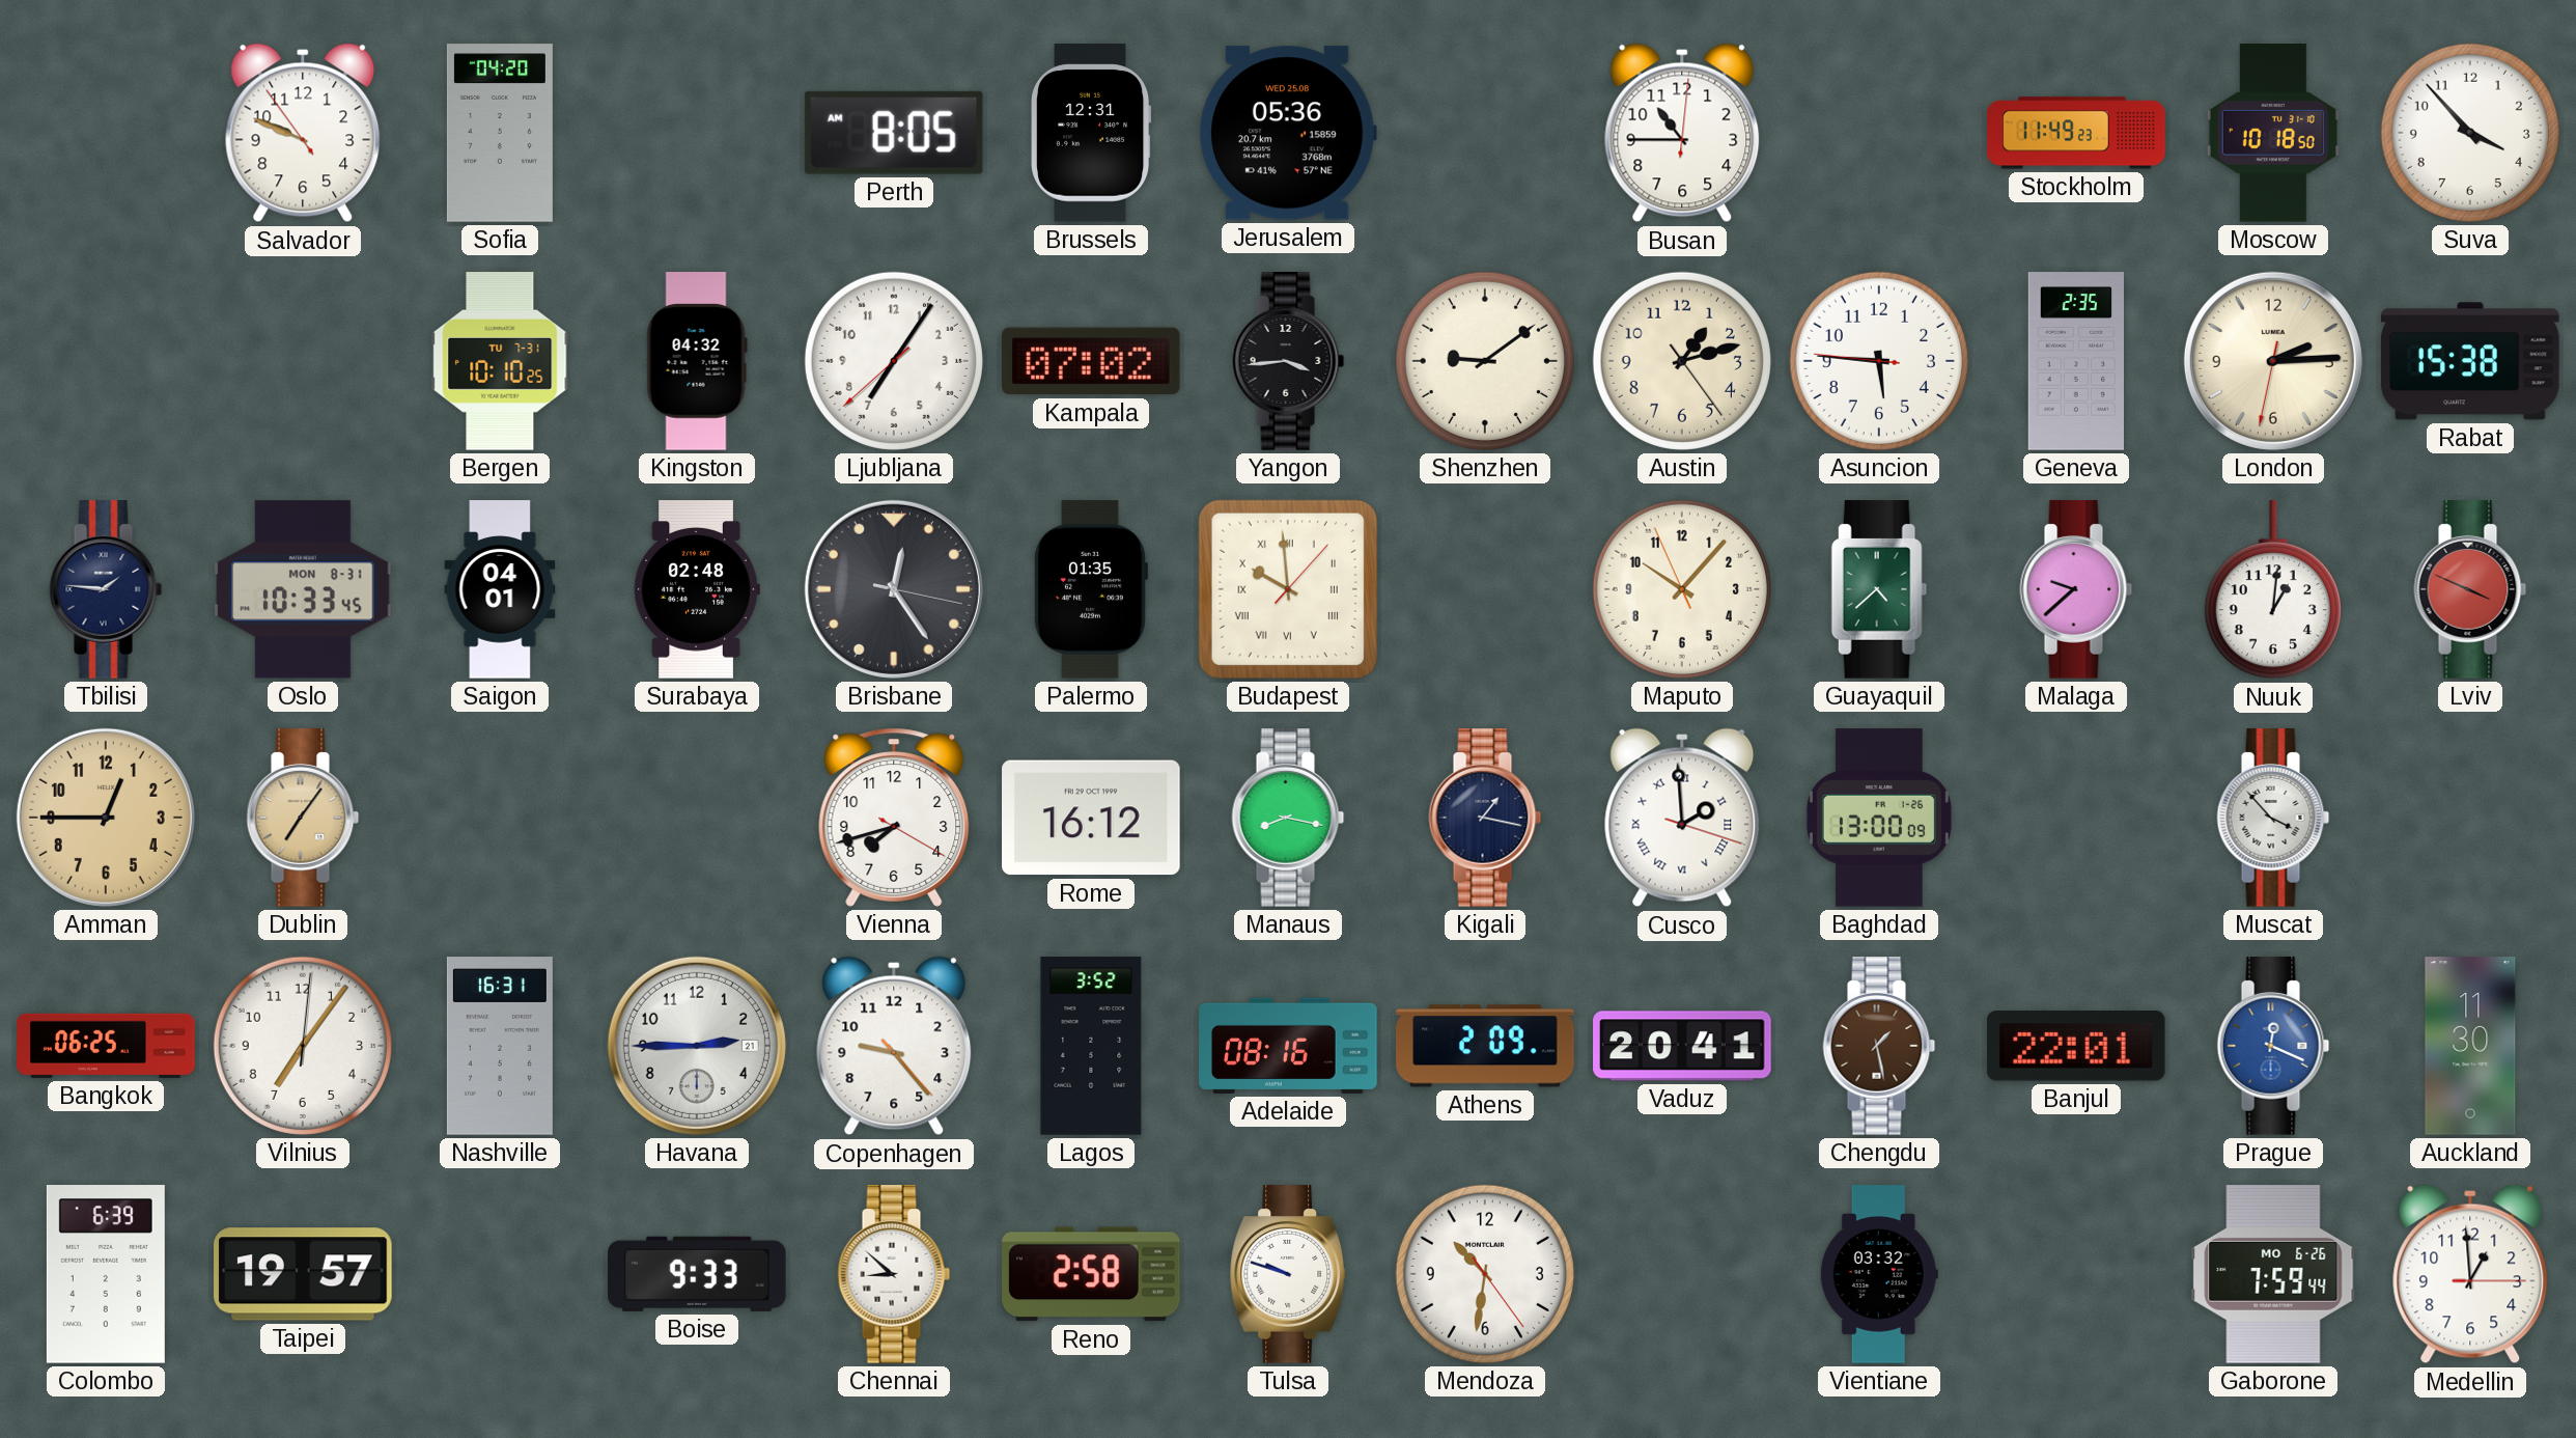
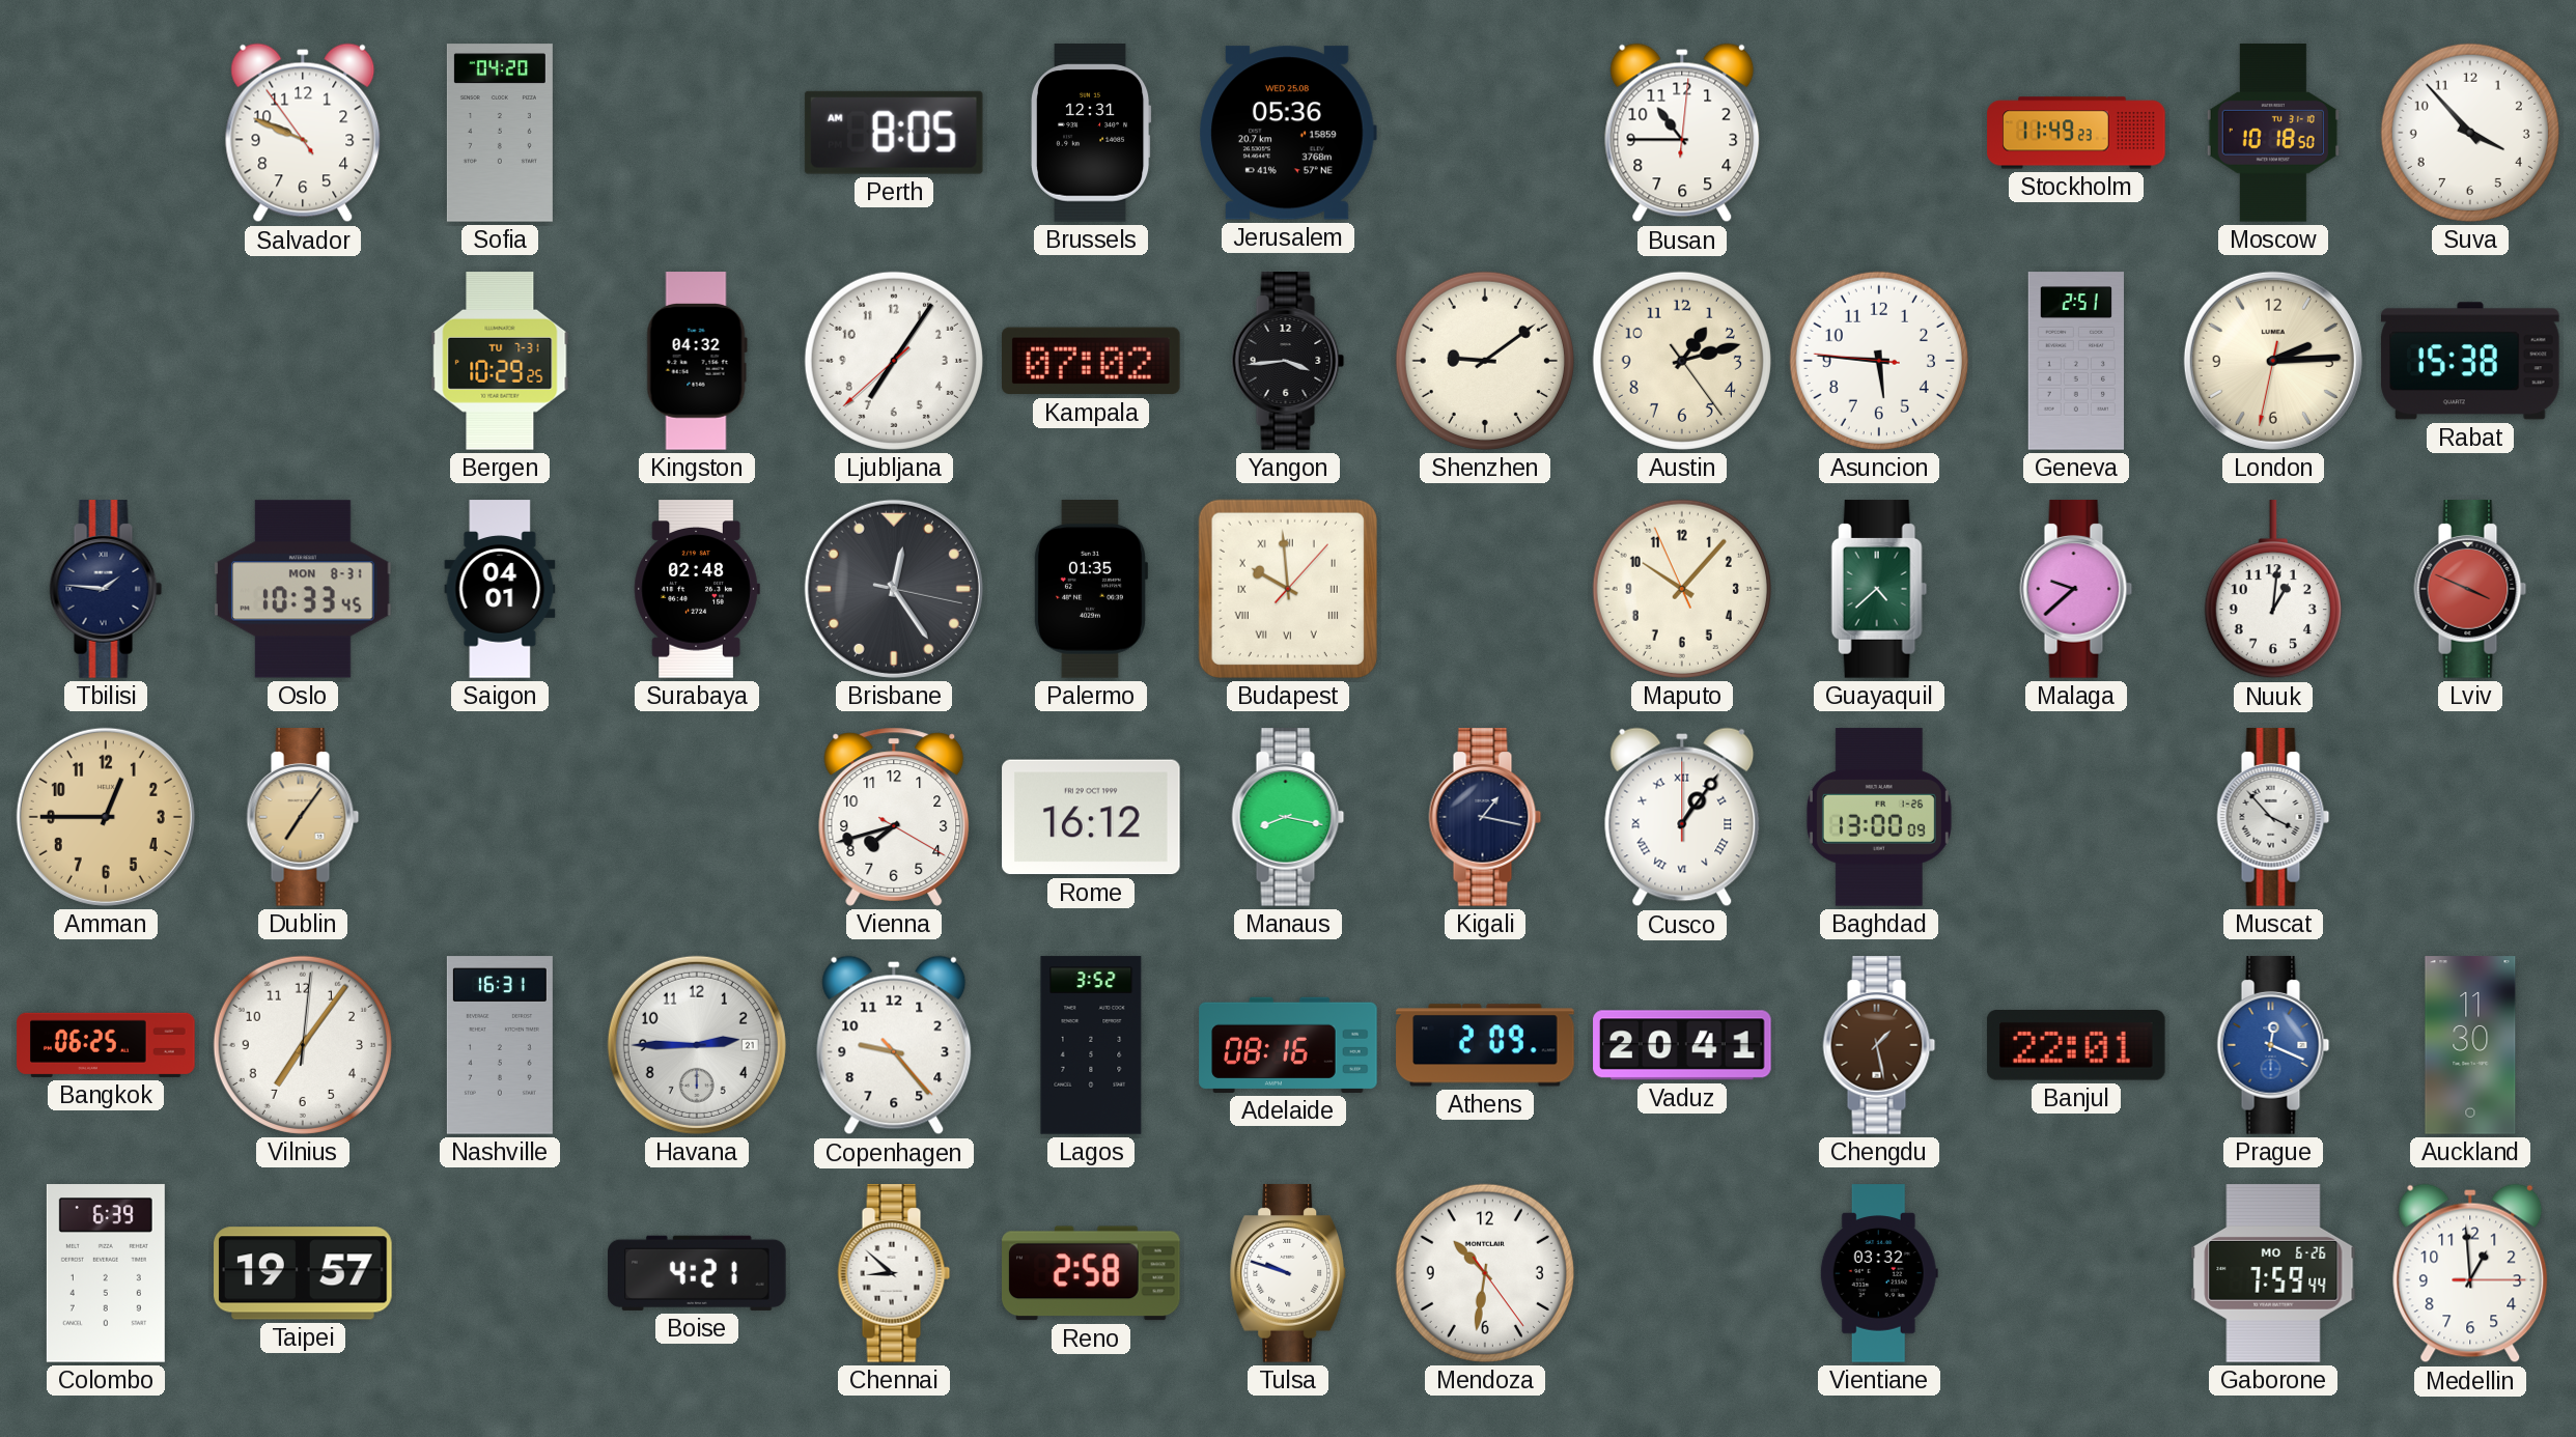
Bergen: 10:10 -> 10:29 (500, 361)
Geneva: 2:35 -> 2:51 (2075, 361)
Cusco: 1:59 -> 1:06 (1682, 817)
Boise: 9:33 -> 4:21 (697, 1273)
